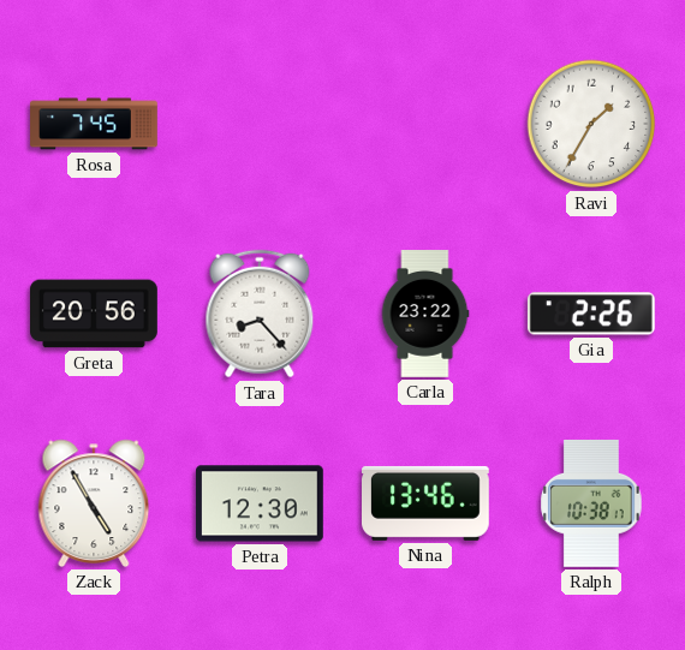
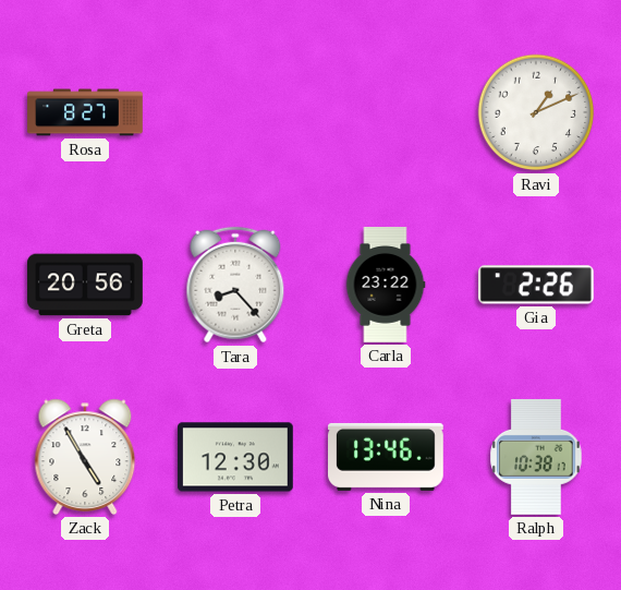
Rosa: 7:45 -> 8:27 (85, 112)
Ravi: 1:35 -> 1:11 (536, 112)
